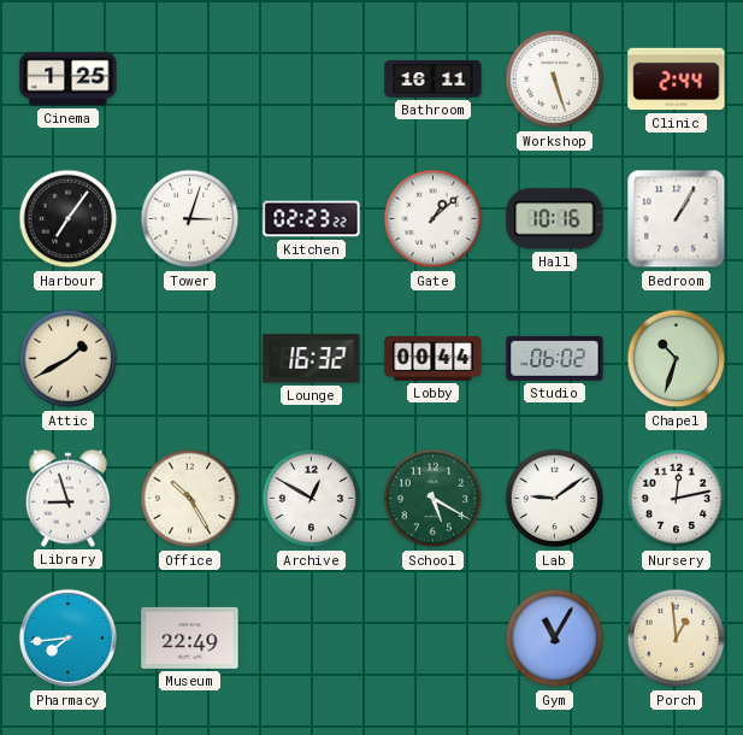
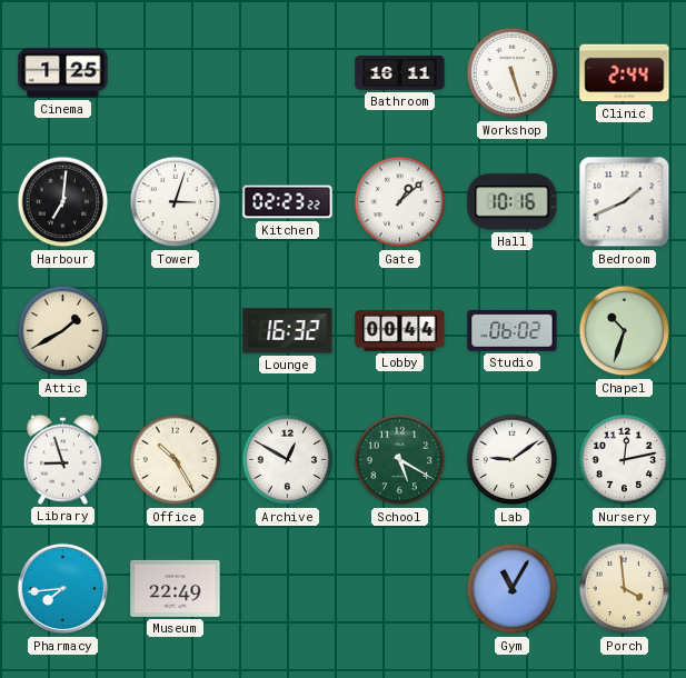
Harbour: 7:06 -> 7:01 (63, 202)
Bedroom: 1:05 -> 1:41 (625, 202)
Porch: 12:59 -> 3:59 (625, 589)
